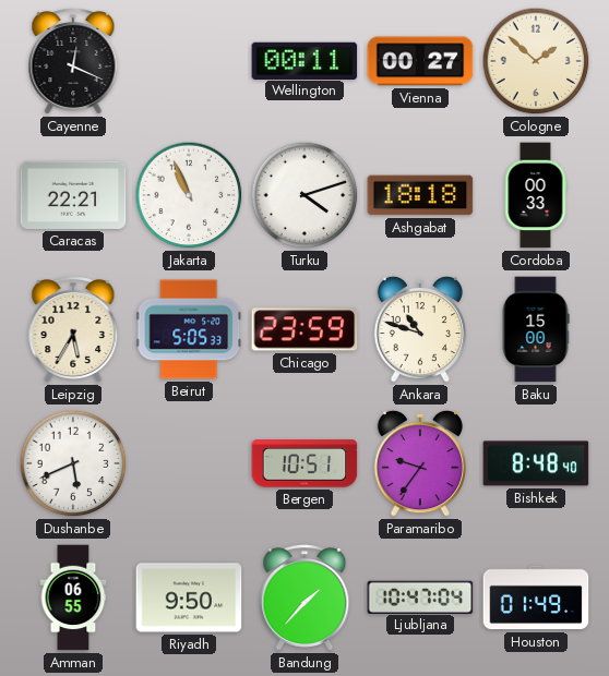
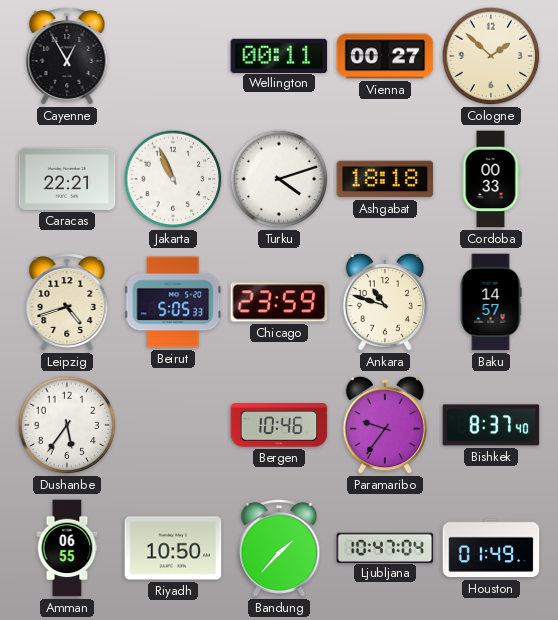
Cayenne: 12:19 -> 12:55 (67, 56)
Leipzig: 5:35 -> 4:42 (67, 302)
Baku: 15:00 -> 14:57 (491, 302)
Dushanbe: 5:41 -> 5:36 (67, 425)
Bergen: 10:51 -> 10:46 (279, 425)
Bishkek: 8:48 -> 8:37 (491, 425)
Riyadh: 9:50 -> 10:50 (173, 548)
